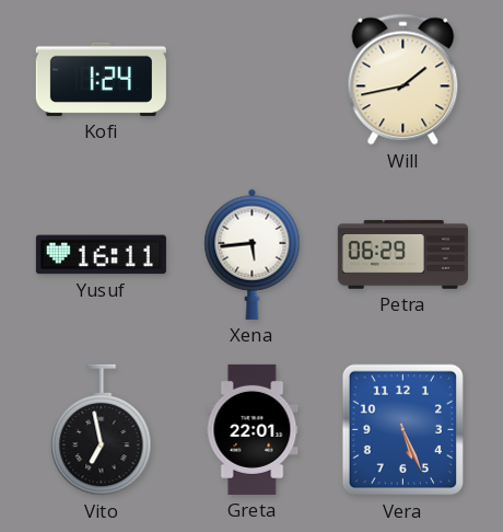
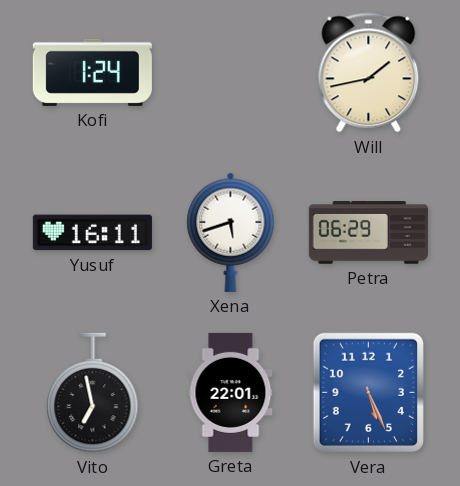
Xena: 5:44 -> 5:42 (231, 232)
